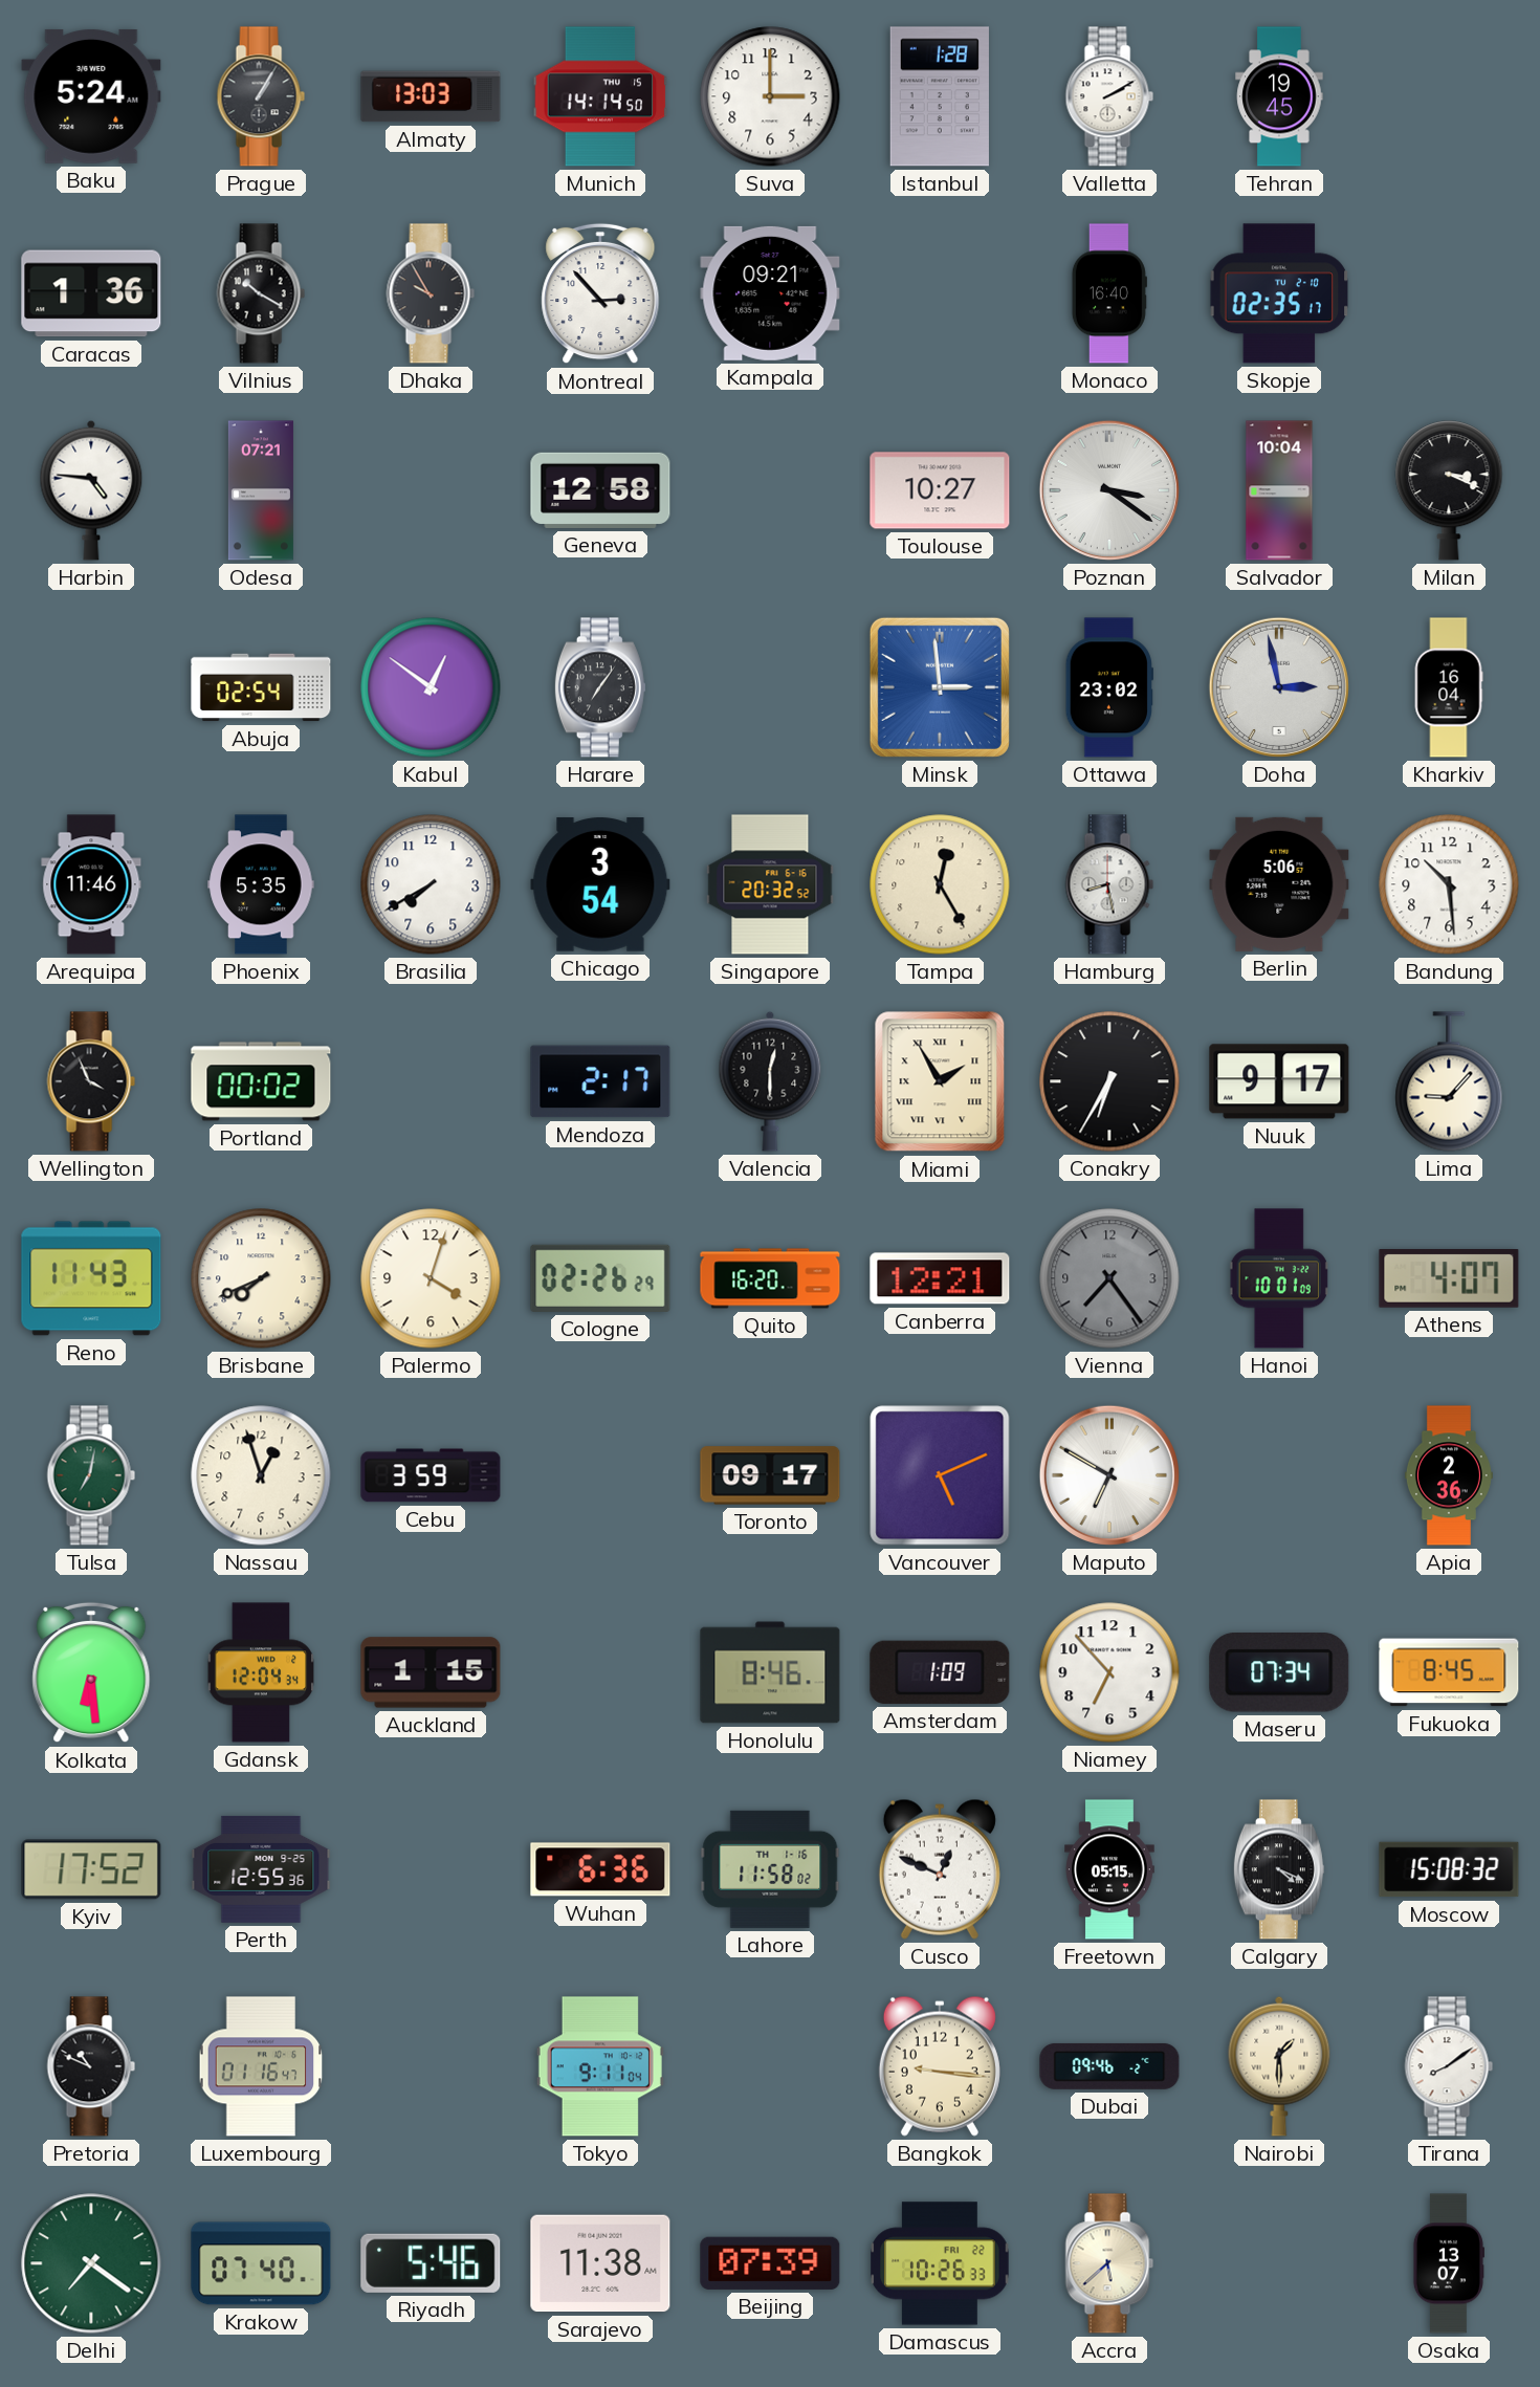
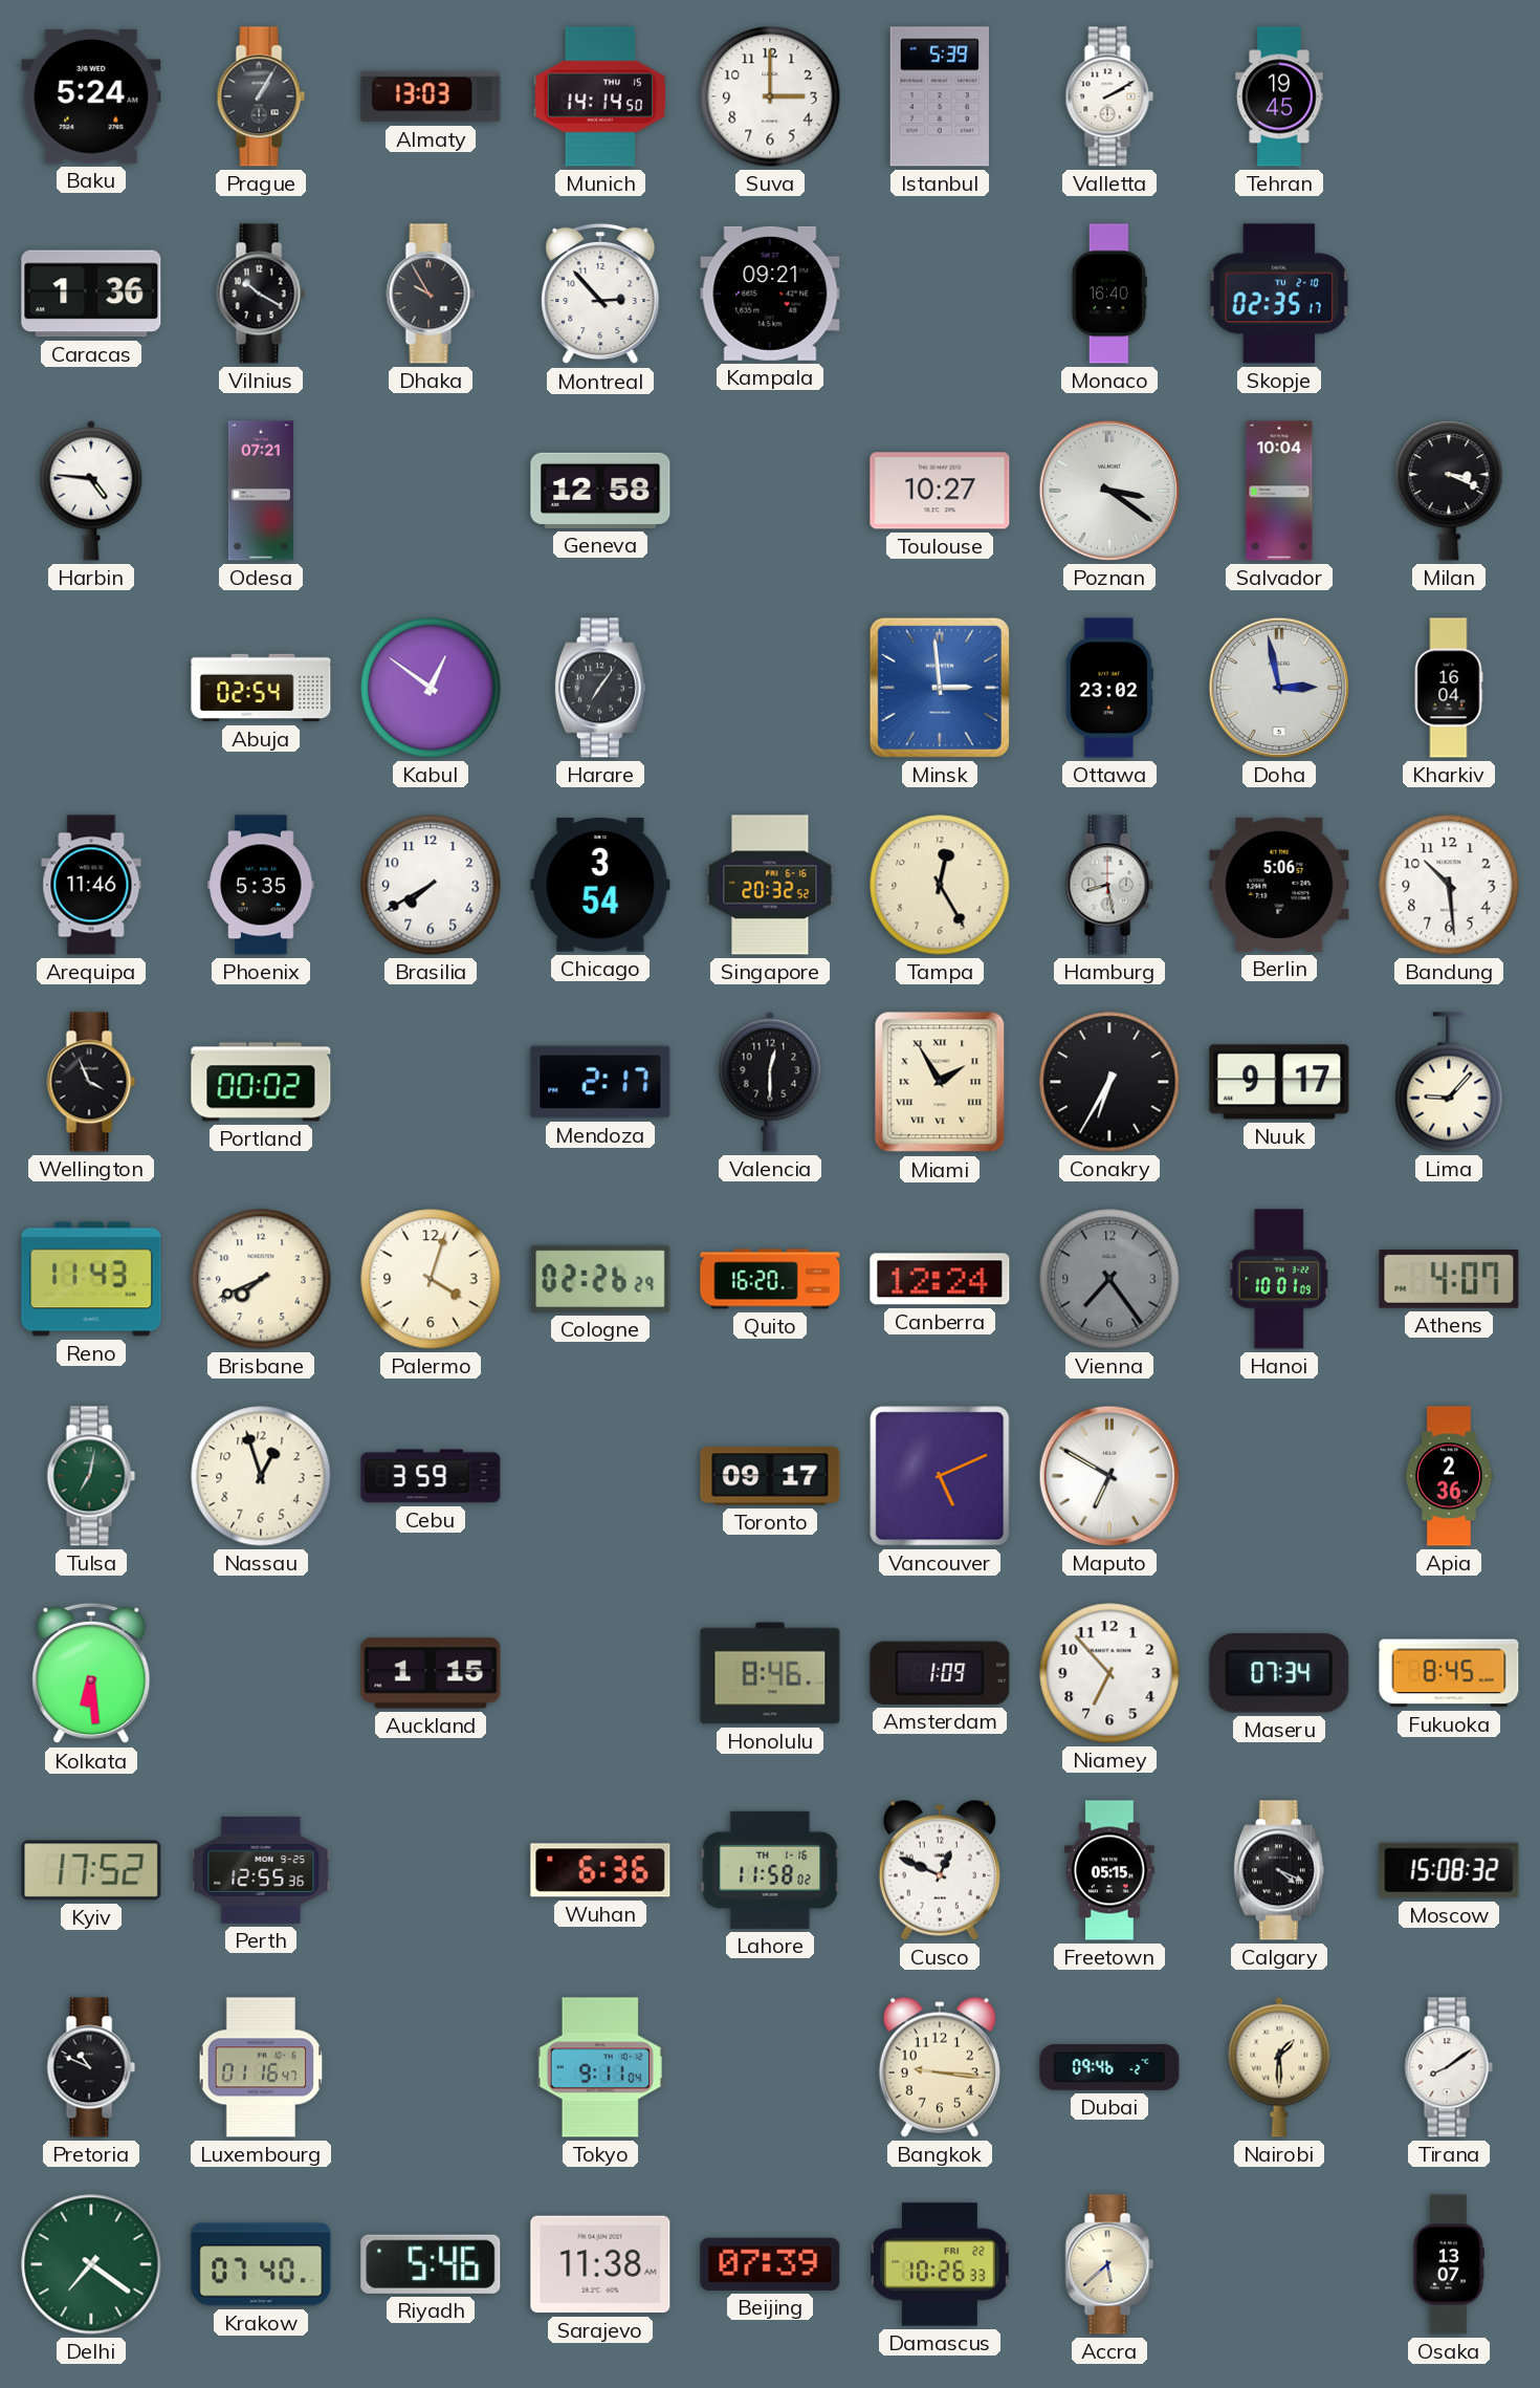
Istanbul: 1:28 -> 5:39 (940, 96)
Canberra: 12:21 -> 12:24 (940, 1279)
Gdansk: 12:04 -> none (261, 1672)
